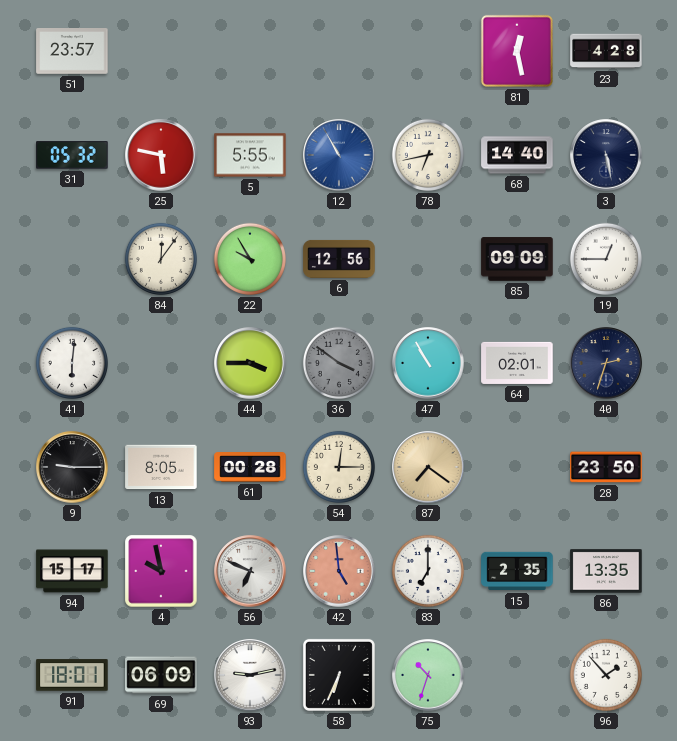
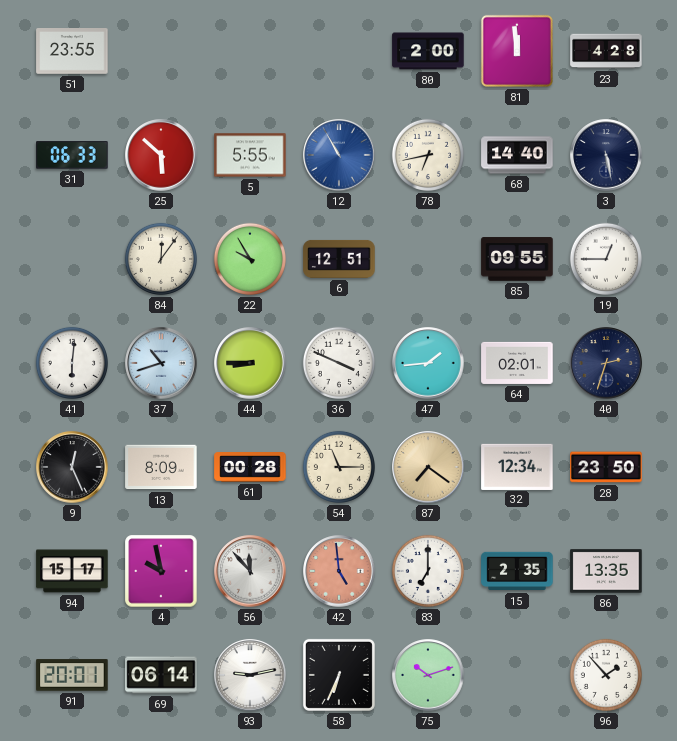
51: 23:57 -> 23:55 (72, 52)
80: none -> 2:00 (428, 51)
81: 12:28 -> 11:59 (517, 51)
31: 05:32 -> 06:33 (72, 155)
25: 5:47 -> 5:52 (161, 155)
6: 12:56 -> 12:51 (339, 259)
85: 09:09 -> 09:55 (517, 259)
37: none -> 10:42 (161, 363)
44: 3:45 -> 8:45 (250, 363)
36: 3:51 -> 3:49 (339, 363)
36 dial: grey -> white (339, 363)
47: 10:55 -> 1:44 (428, 363)
9: 9:15 -> 12:26 (72, 467)
13: 8:05 -> 8:09 (161, 467)
54: 12:15 -> 11:15 (339, 467)
32: none -> 12:34 (517, 466)
56: 6:49 -> 11:53 (250, 571)
91: 18:01 -> 20:01 (72, 675)
69: 06:09 -> 06:14 (161, 675)
75: 10:33 -> 10:12 (428, 675)
